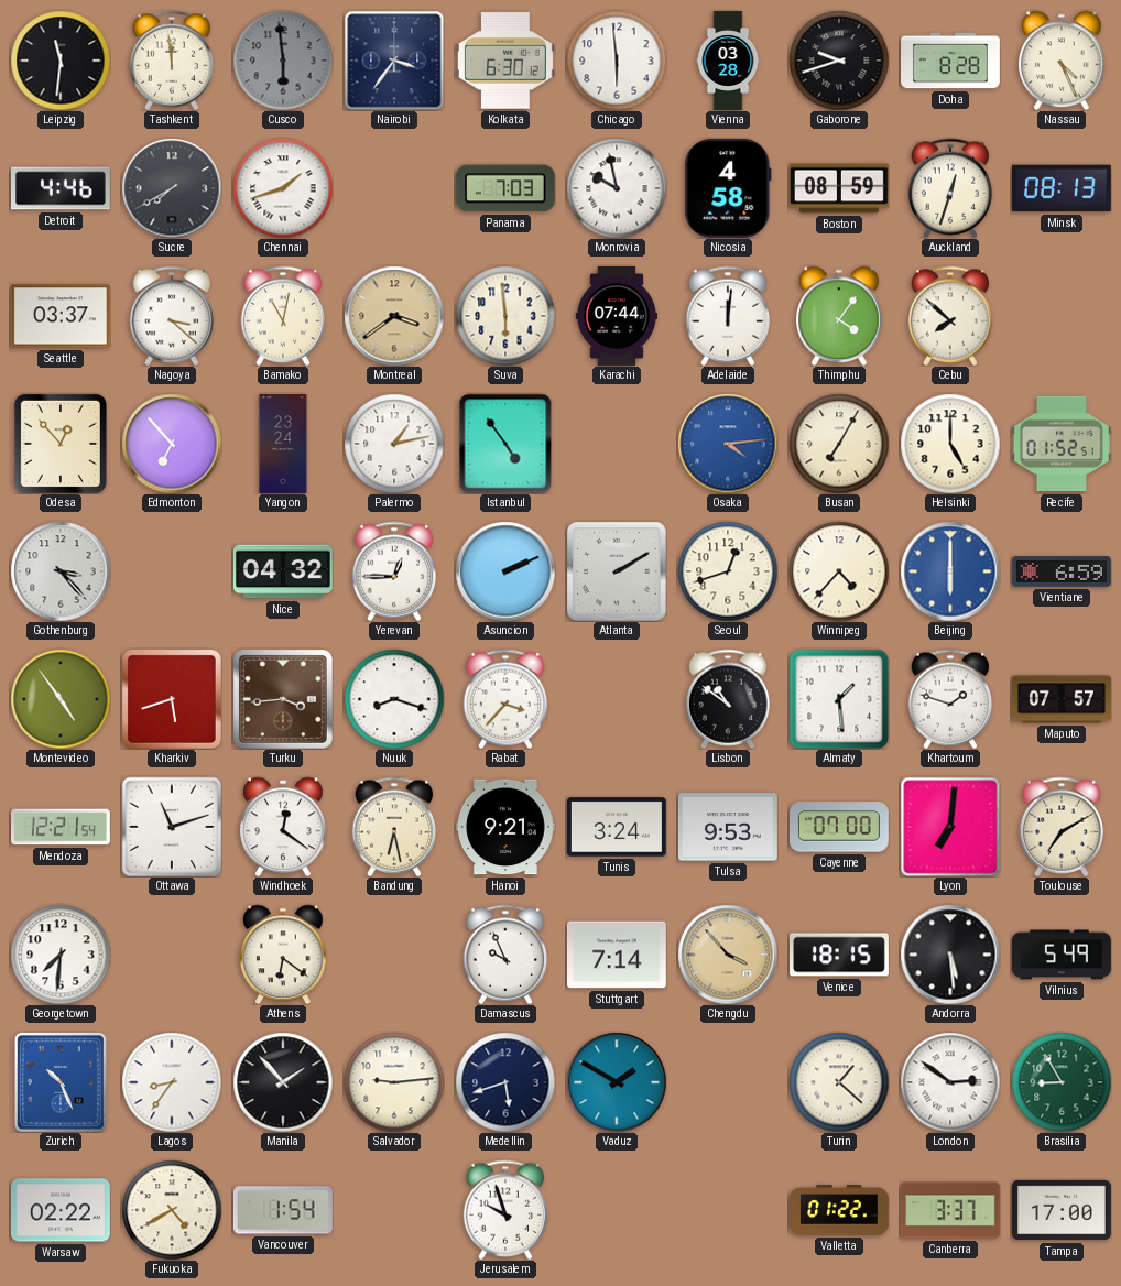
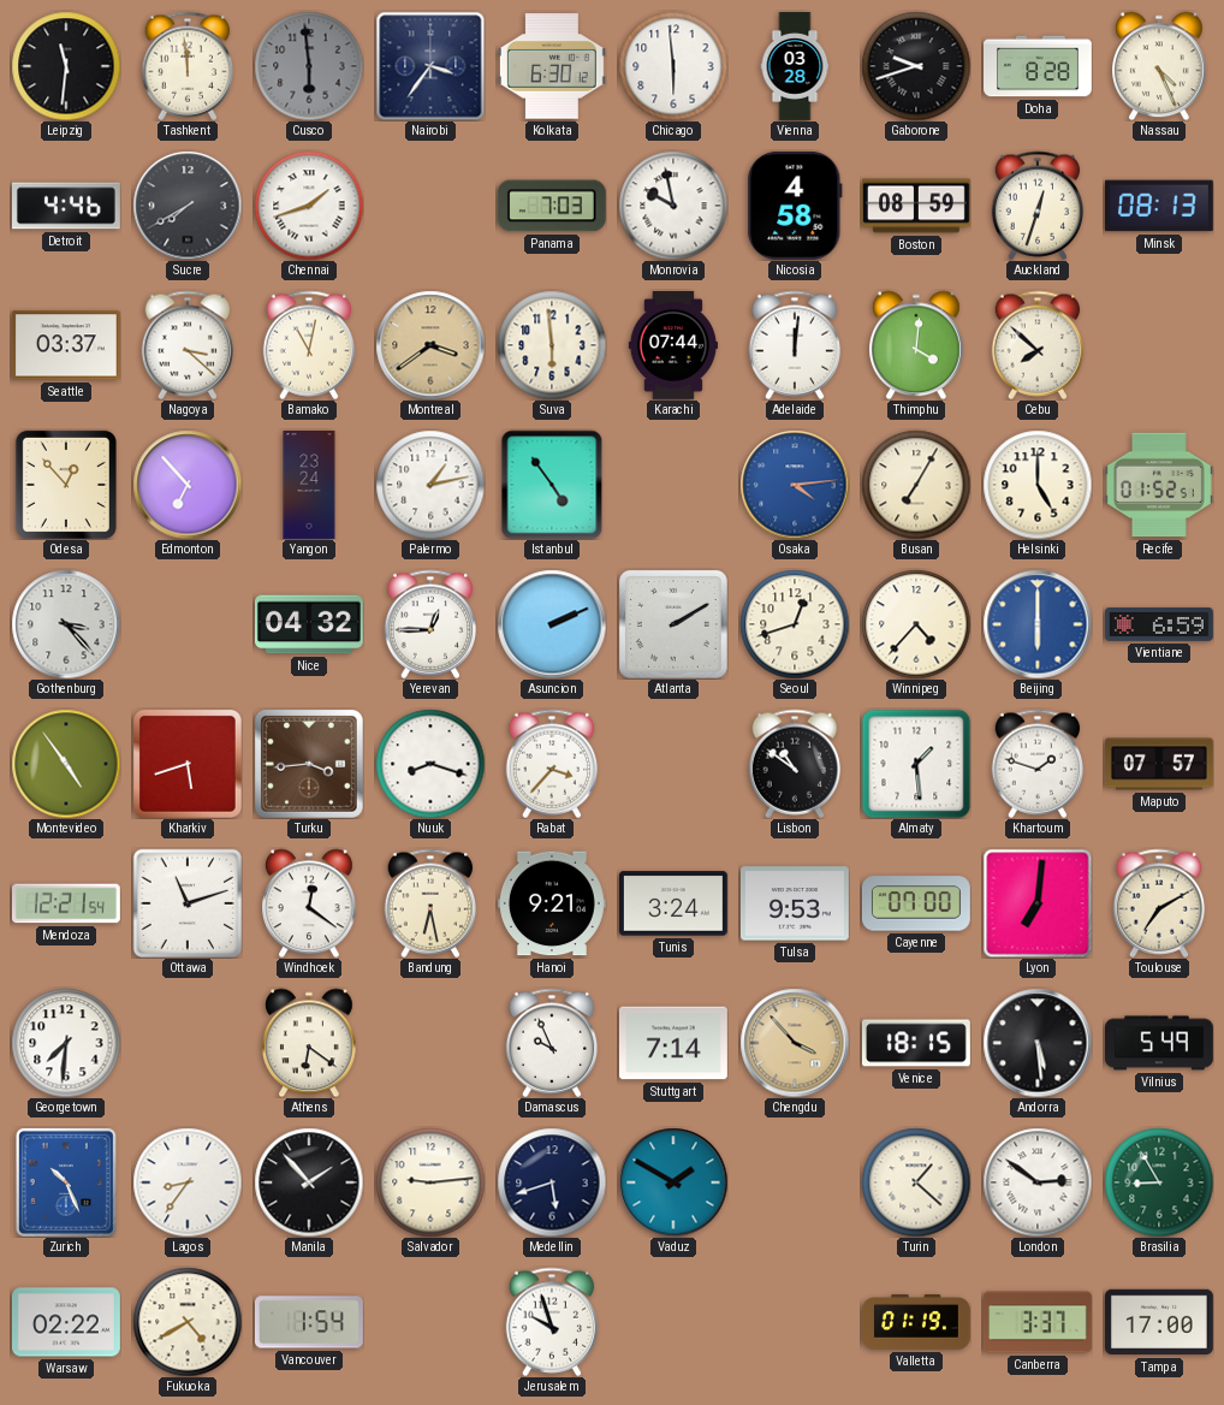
Thimphu: 4:06 -> 4:01 (917, 345)
Valletta: 01:22 -> 01:19 (917, 1323)
